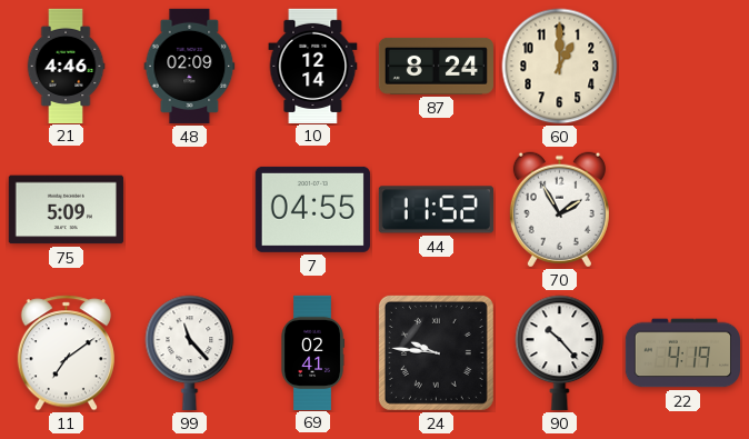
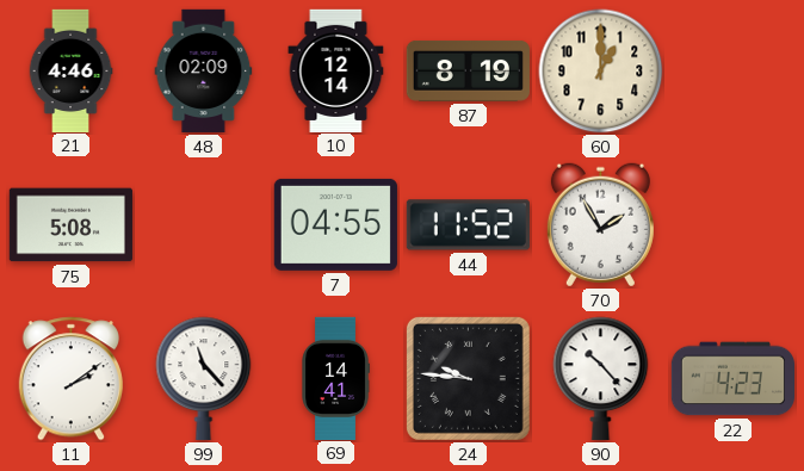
87: 8:24 -> 8:19 (468, 70)
75: 5:09 -> 5:08 (70, 225)
11: 7:09 -> 2:09 (70, 379)
69: 02:41 -> 14:41 (335, 378)
22: 4:19 -> 4:23 (732, 379)
